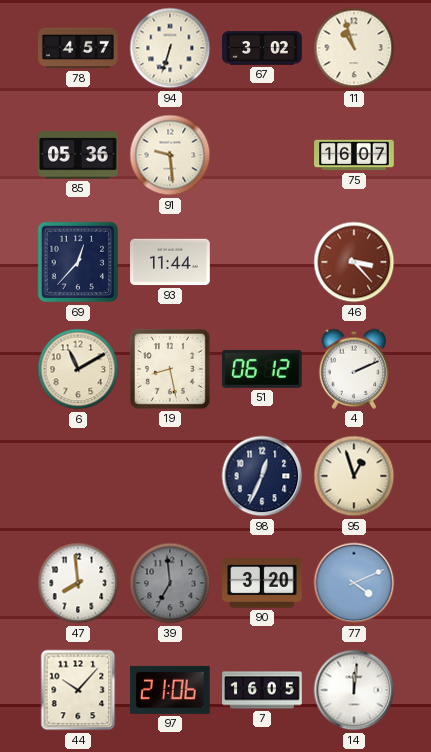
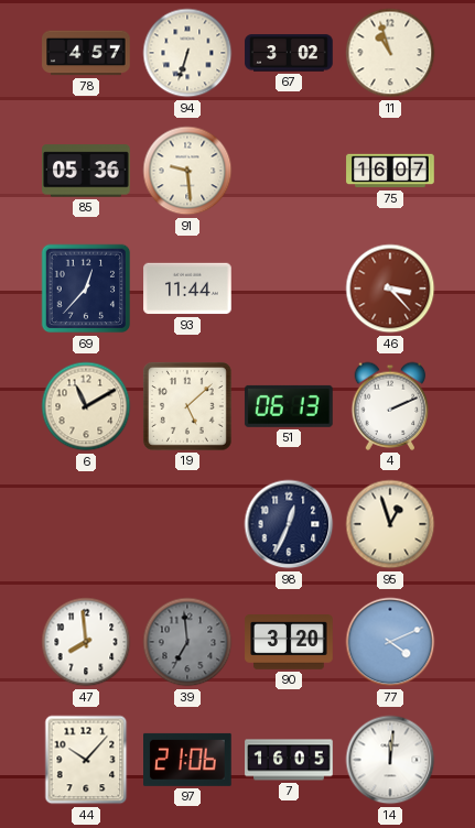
19: 8:28 -> 5:08 (187, 406)
51: 06:12 -> 06:13 (289, 406)
